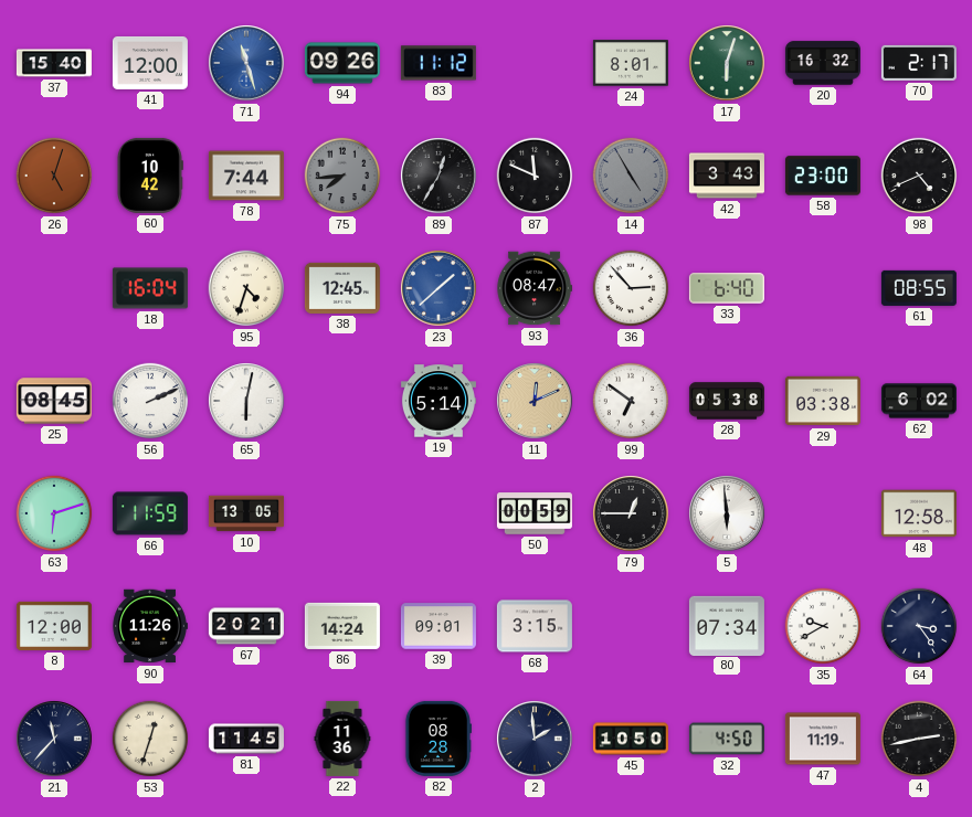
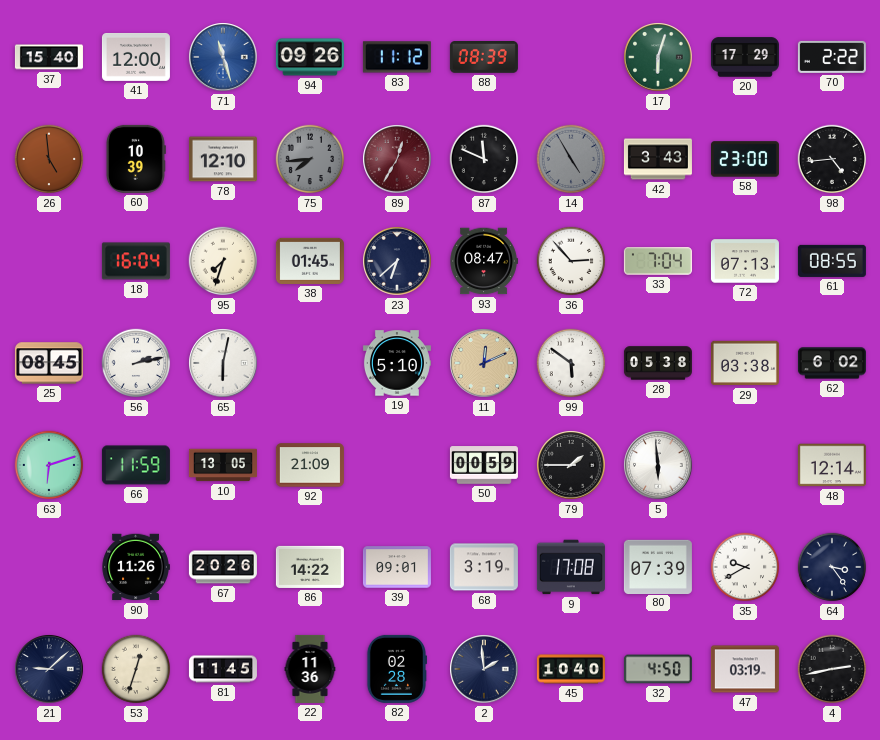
88: none -> 08:39 (484, 58)
24: 8:01 -> none (631, 63)
20: 16:32 -> 17:29 (745, 57)
70: 2:17 -> 2:22 (832, 57)
26: 5:03 -> 4:59 (49, 159)
60: 10:42 -> 10:39 (135, 159)
78: 7:44 -> 12:10 (223, 159)
89 dial: black -> burgundy (397, 159)
98: 4:41 -> 4:44 (832, 159)
95: 4:33 -> 7:33 (223, 261)
38: 12:45 -> 01:45 (310, 261)
23: 1:38 -> 6:38 (397, 261)
23 dial: blue -> navy (397, 261)
33: 6:40 -> 7:04 (658, 261)
72: none -> 07:13 (745, 261)
56: 2:11 -> 2:13 (136, 363)
19: 5:14 -> 5:10 (397, 363)
99: 6:51 -> 5:51 (571, 363)
92: none -> 21:09 (310, 465)
79: 12:45 -> 1:45 (571, 465)
48: 12:58 -> 12:14 (832, 465)
8: 12:00 -> none (54, 626)
67: 20:21 -> 20:26 (223, 567)
86: 14:24 -> 14:22 (310, 567)
68: 3:15 -> 3:19 (484, 567)
9: none -> 17:08 (571, 567)
80: 07:34 -> 07:39 (658, 566)
21: 11:37 -> 9:08 (49, 669)
82: 08:28 -> 02:28 (396, 669)
45: 10:50 -> 10:40 (571, 669)
47: 11:19 -> 03:19 (745, 669)
